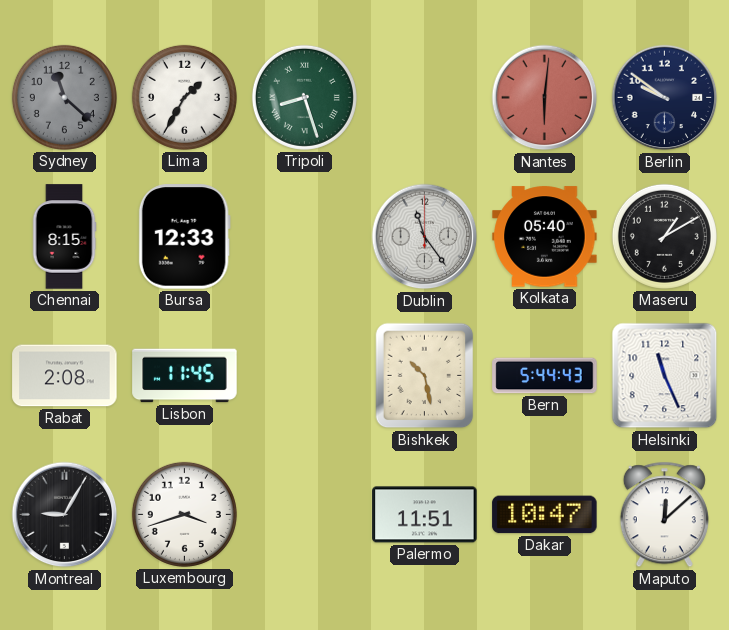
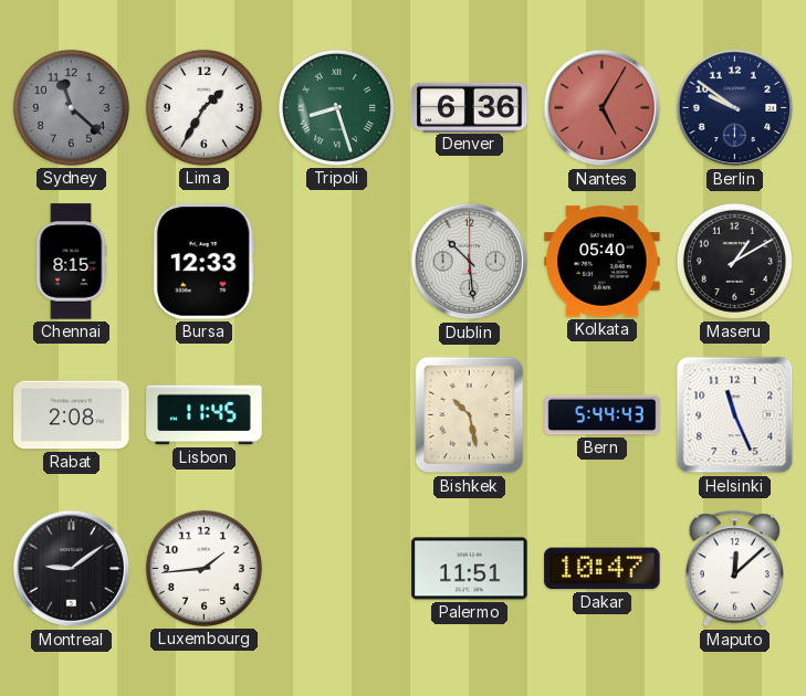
Denver: none -> 6:36 (470, 107)
Nantes: 6:01 -> 5:05 (603, 108)
Dublin: 11:24 -> 10:29 (470, 262)
Montreal: 9:05 -> 9:09 (72, 569)
Luxembourg: 3:42 -> 1:44 (203, 568)
